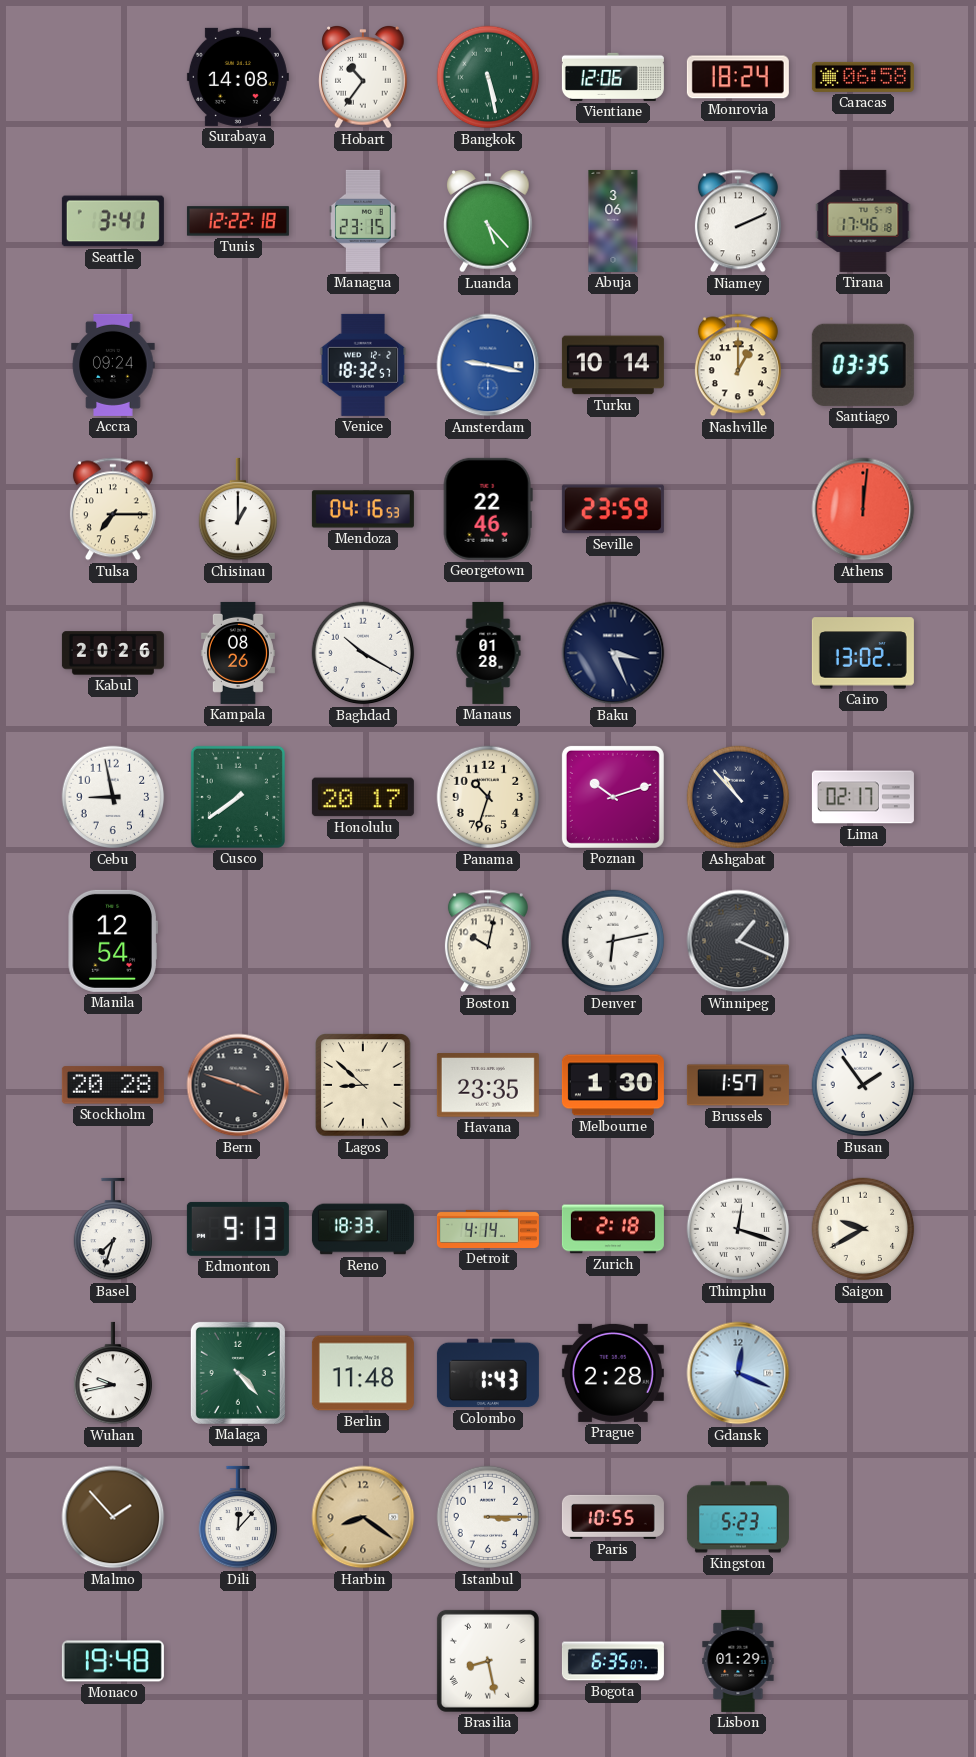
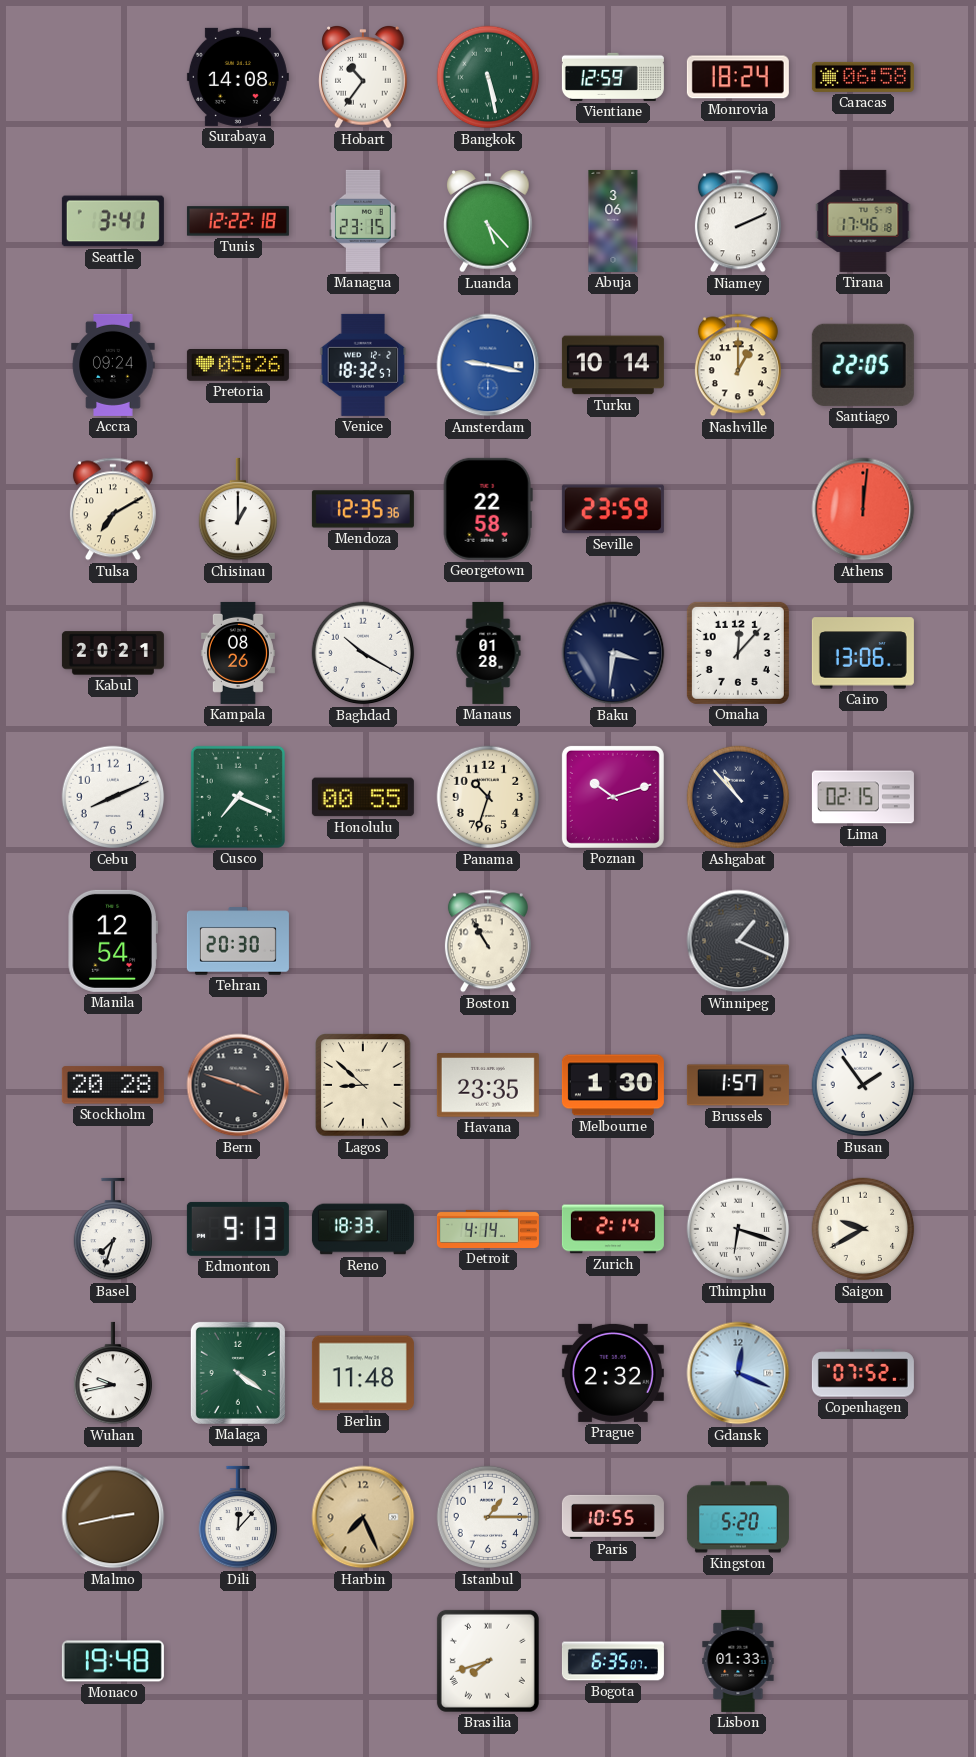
Vientiane: 12:06 -> 12:59 (613, 77)
Pretoria: none -> 05:26 (238, 366)
Santiago: 03:35 -> 22:05 (863, 365)
Tulsa: 7:15 -> 7:10 (113, 509)
Mendoza: 04:16 -> 12:35 (363, 509)
Georgetown: 22:46 -> 22:58 (488, 509)
Kabul: 20:26 -> 20:21 (113, 653)
Baku: 3:26 -> 3:31 (613, 653)
Omaha: none -> 12:07 (738, 653)
Cairo: 13:02 -> 13:06 (863, 653)
Cebu: 8:58 -> 8:11 (113, 797)
Cusco: 7:39 -> 7:19 (238, 797)
Honolulu: 20:17 -> 00:55 (363, 797)
Lima: 02:17 -> 02:15 (863, 797)
Tehran: none -> 20:30 (238, 941)
Boston: 10:02 -> 10:55 (488, 941)
Denver: 6:13 -> none (613, 941)
Zurich: 2:18 -> 2:14 (613, 1229)
Thimphu: 12:18 -> 6:18 (738, 1229)
Malaga: 4:23 -> 4:21 (238, 1373)
Colombo: 1:43 -> none (488, 1373)
Prague: 2:28 -> 2:32 (613, 1373)
Copenhagen: none -> 07:52 (863, 1373)
Malmo: 1:53 -> 2:43 (113, 1517)
Harbin: 8:21 -> 7:26 (363, 1517)
Istanbul: 3:15 -> 1:15 (488, 1517)
Kingston: 5:23 -> 5:20 (738, 1517)
Brasilia: 8:28 -> 7:42 (488, 1661)
Lisbon: 01:29 -> 01:33 (738, 1661)
